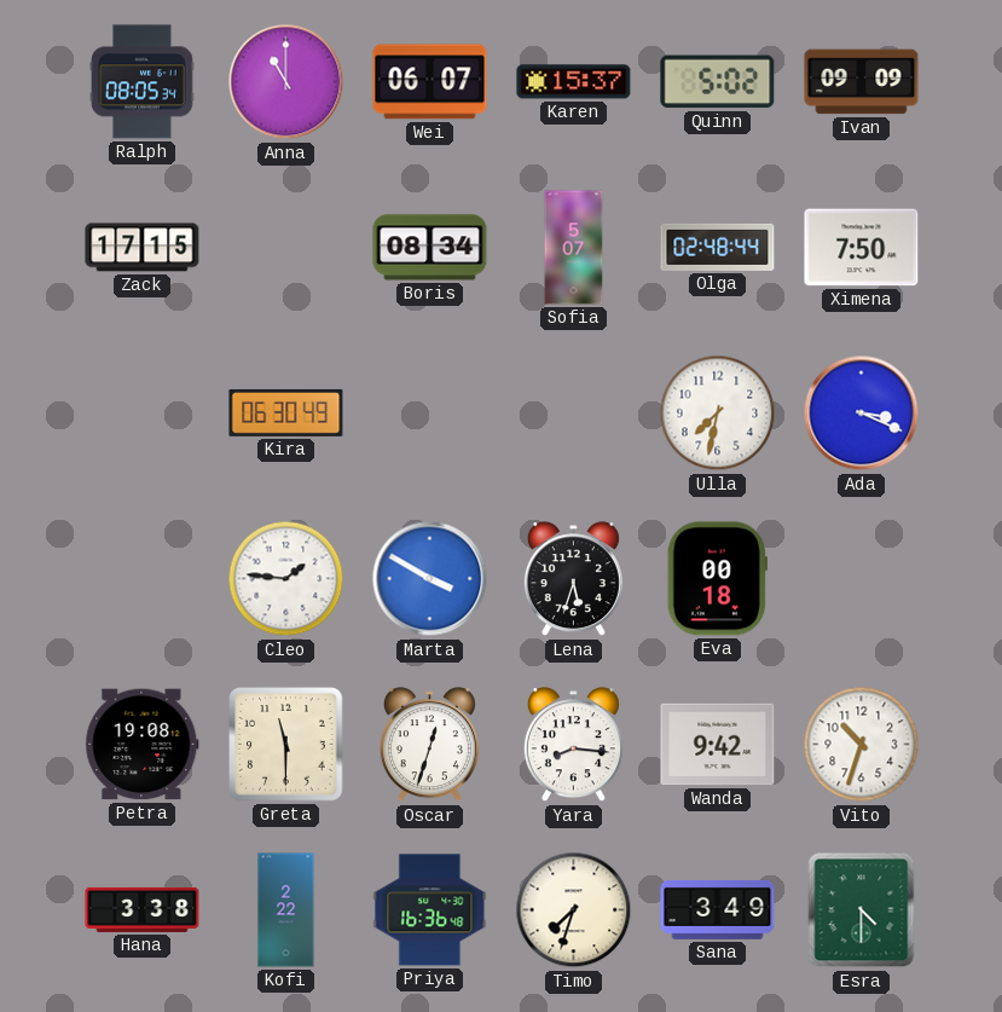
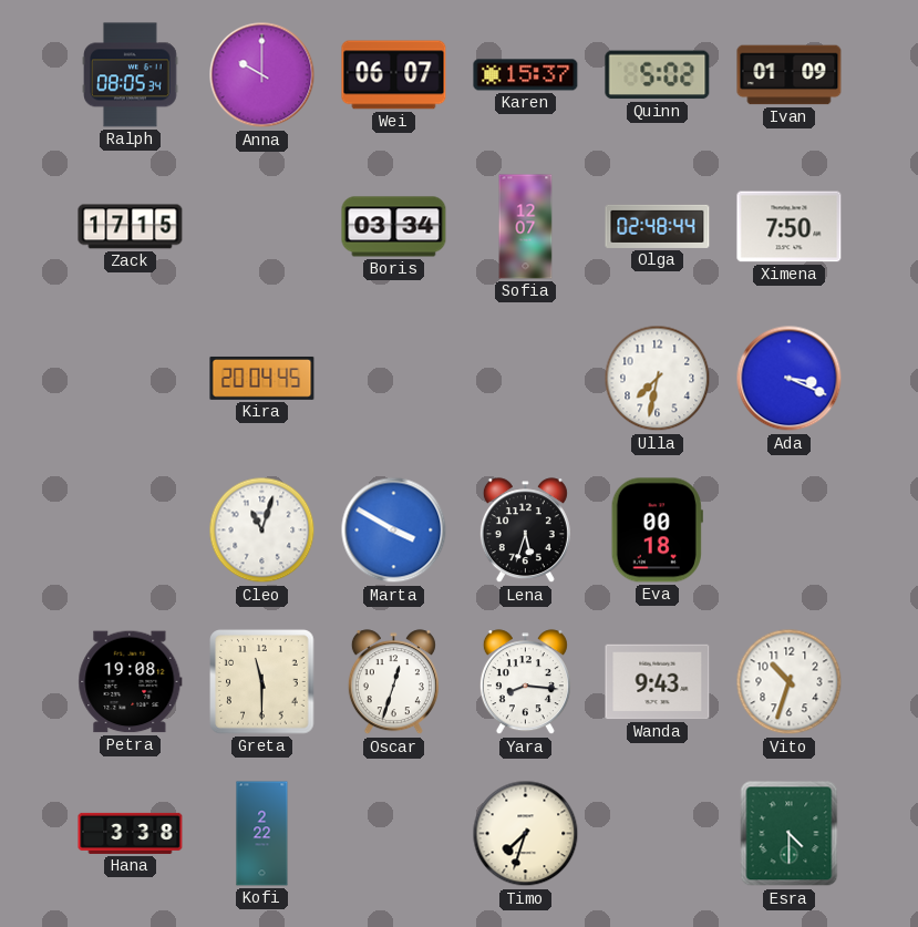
Anna: 11:00 -> 10:00 (262, 75)
Ivan: 09:09 -> 01:09 (790, 75)
Boris: 08:34 -> 03:34 (394, 227)
Sofia: 5:07 -> 12:07 (526, 227)
Kira: 06:30 -> 20:04 (262, 378)
Cleo: 1:46 -> 11:03 (262, 531)
Wanda: 9:42 -> 9:43 (658, 682)
Priya: 16:36 -> none (430, 910)
Sana: 3:49 -> none (718, 909)
